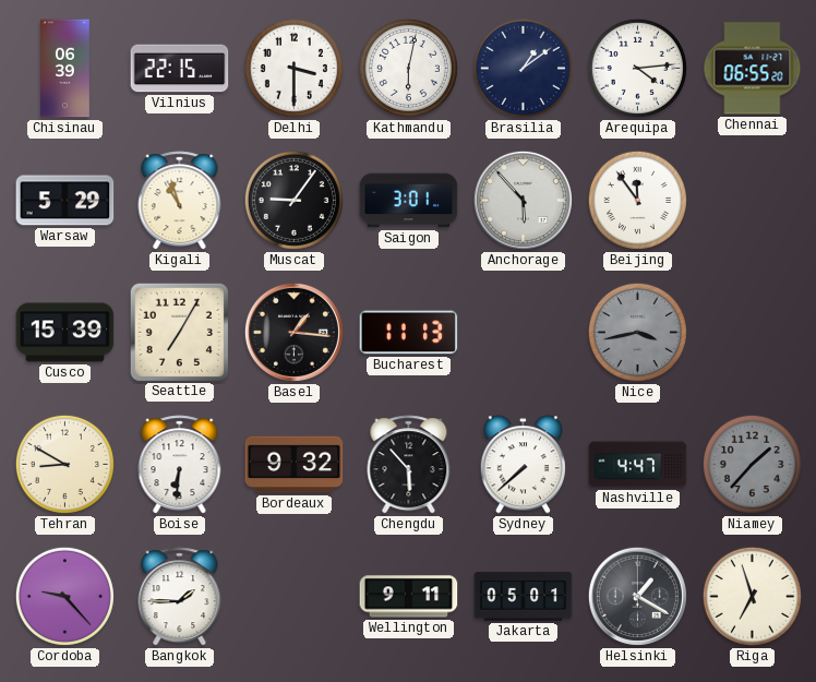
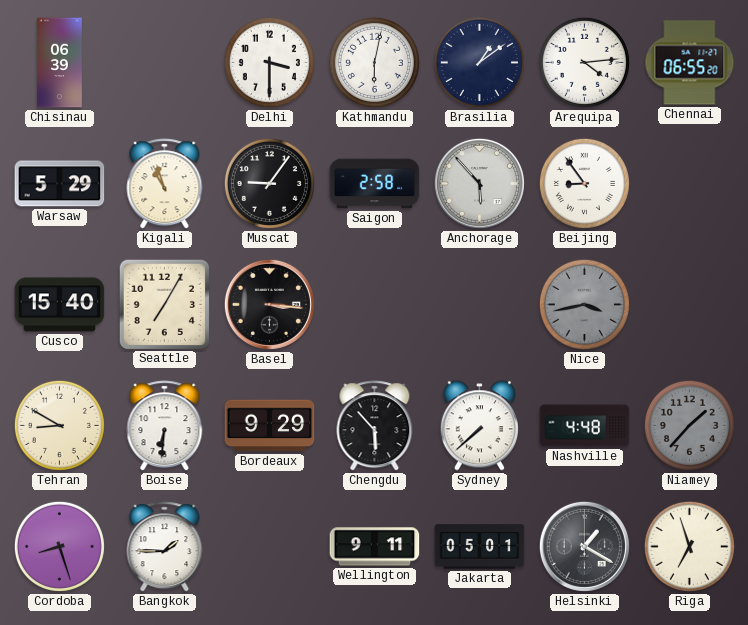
Vilnius: 22:15 -> none (180, 69)
Saigon: 3:01 -> 2:58 (375, 184)
Beijing: 11:54 -> 8:54 (584, 183)
Cusco: 15:39 -> 15:40 (60, 305)
Basel: 1:16 -> 3:16 (269, 304)
Bucharest: 11:13 -> none (409, 333)
Bordeaux: 9:32 -> 9:29 (270, 426)
Nashville: 4:47 -> 4:48 (585, 426)
Cordoba: 9:23 -> 8:27 (59, 546)
